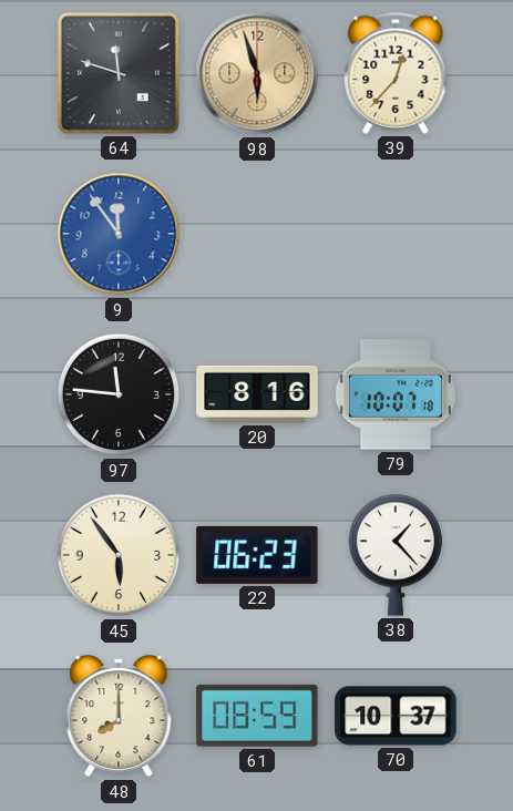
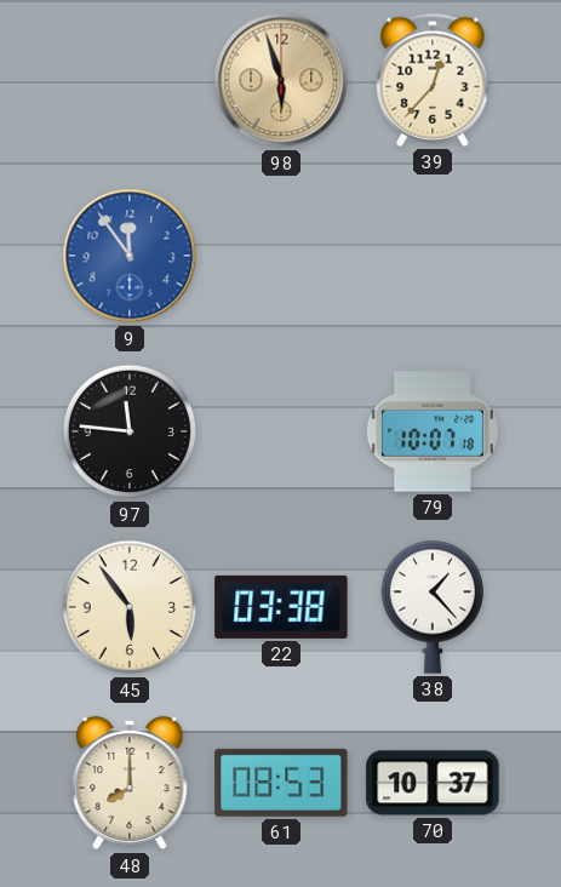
64: 11:48 -> none (119, 73)
20: 8:16 -> none (257, 394)
22: 06:23 -> 03:38 (281, 607)
61: 08:59 -> 08:53 (281, 783)
